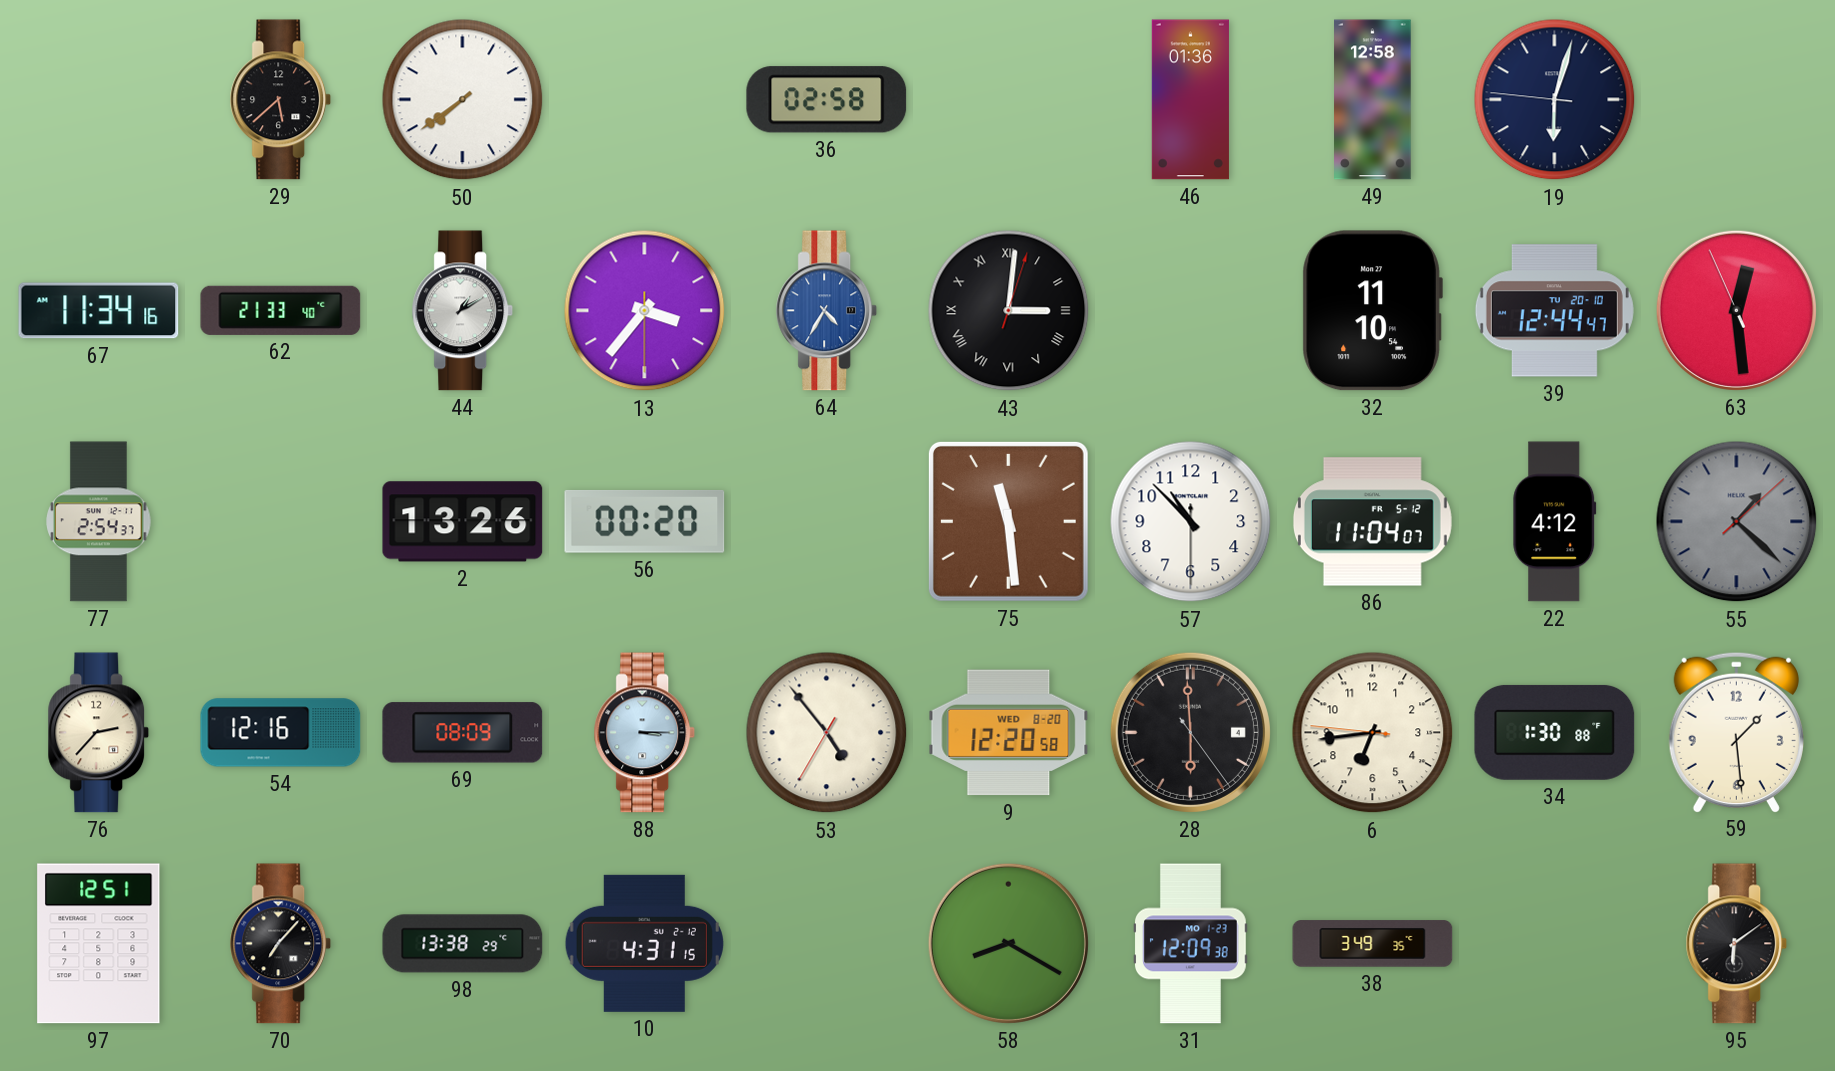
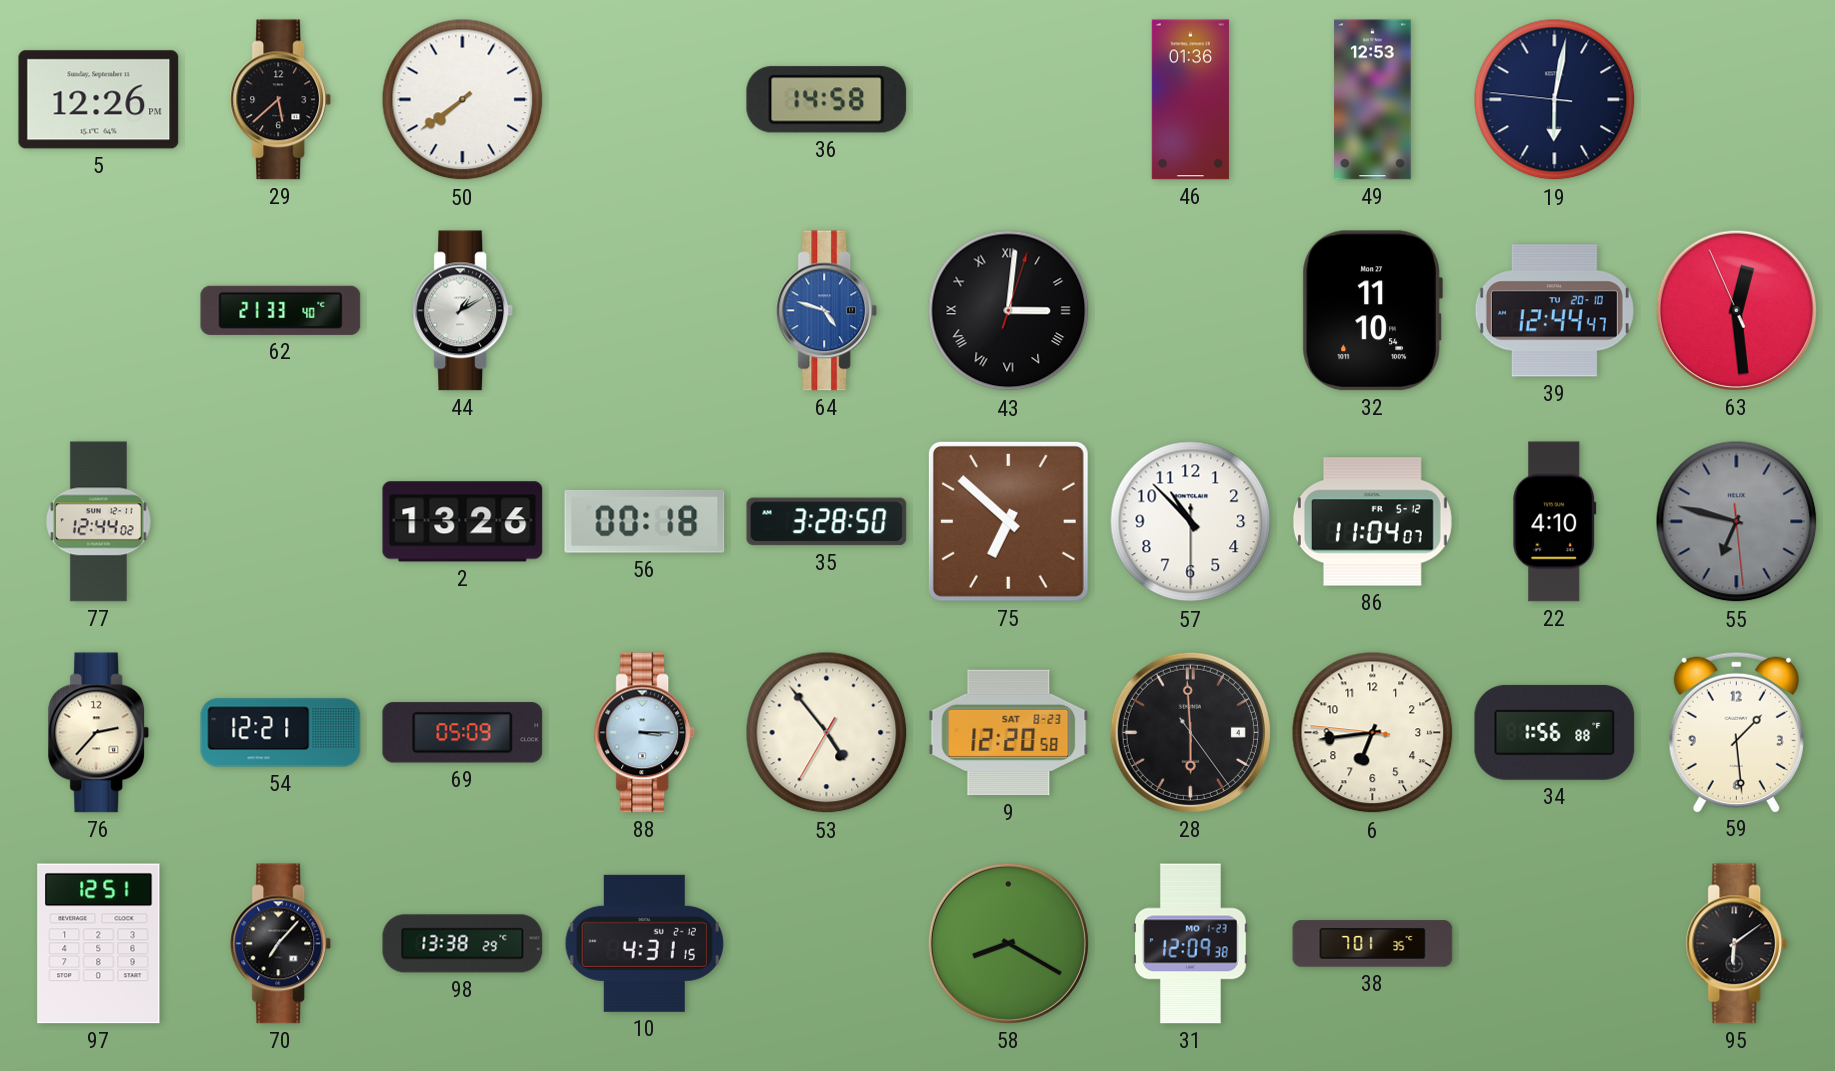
5: none -> 12:26 (99, 100)
36: 02:58 -> 14:58 (827, 100)
49: 12:58 -> 12:53 (1373, 100)
19: 6:02 -> 6:01 (1555, 100)
67: 11:34 -> none (99, 311)
13: 3:36 -> none (645, 311)
64: 4:35 -> 4:48 (827, 311)
77: 2:54 -> 12:44 (99, 522)
56: 00:20 -> 00:18 (645, 521)
35: none -> 3:28 (827, 522)
75: 11:29 -> 6:52 (1008, 521)
22: 4:12 -> 4:10 (1555, 522)
55: 1:22 -> 6:47 (1737, 522)
54: 12:16 -> 12:21 (281, 733)
69: 08:09 -> 05:09 (463, 733)
9 date: WED 8-20 -> SAT 8-23 (1009, 733)
34: 1:30 -> 1:56 (1555, 732)
38: 3:49 -> 7:01 (1373, 944)
